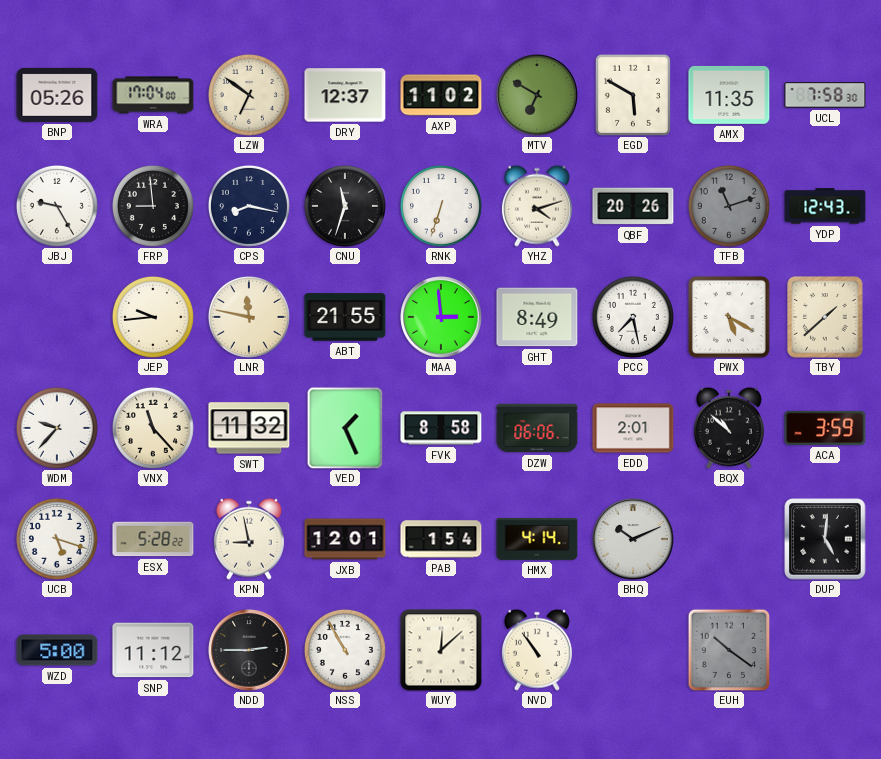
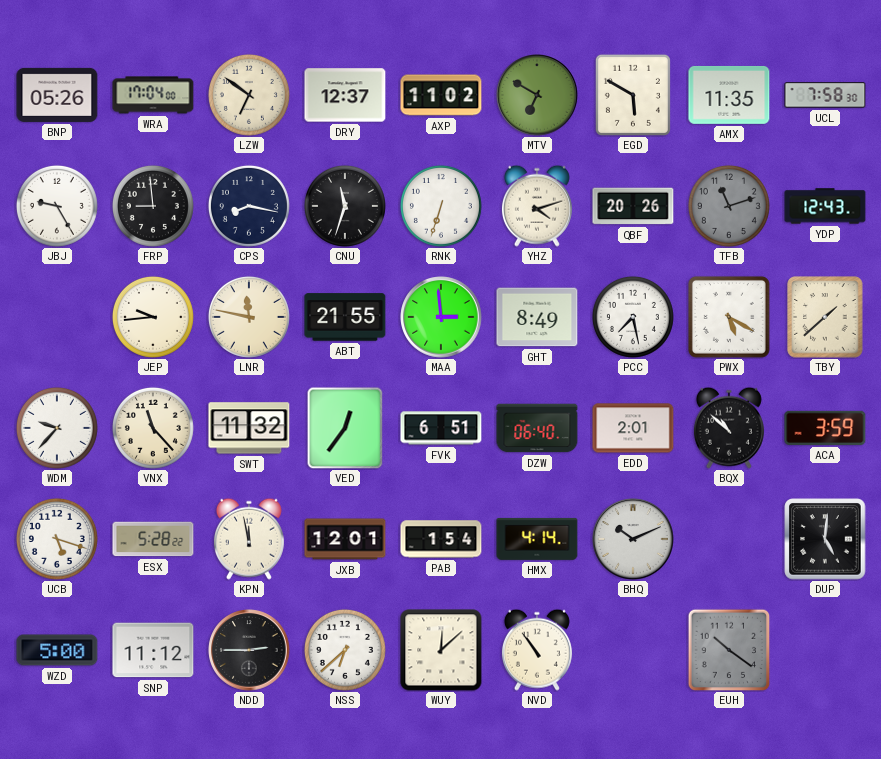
VED: 1:26 -> 12:36 (345, 428)
FVK: 8:58 -> 6:51 (441, 428)
DZW: 06:06 -> 06:40 (537, 428)
KPN: 8:58 -> 11:58 (249, 539)
NSS: 10:55 -> 6:38 (345, 650)
